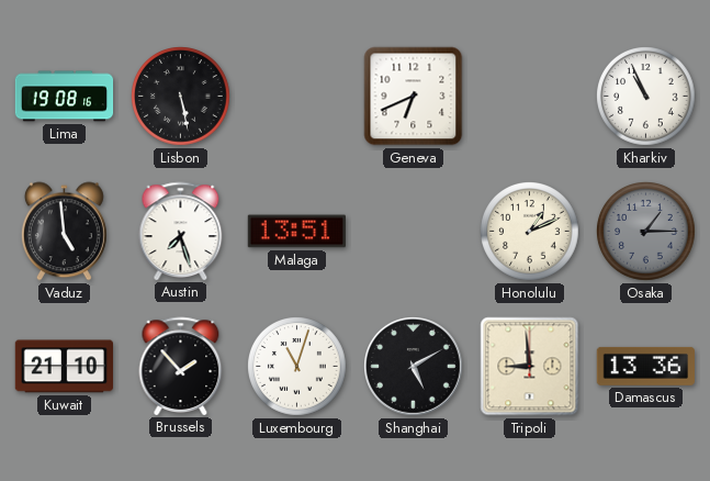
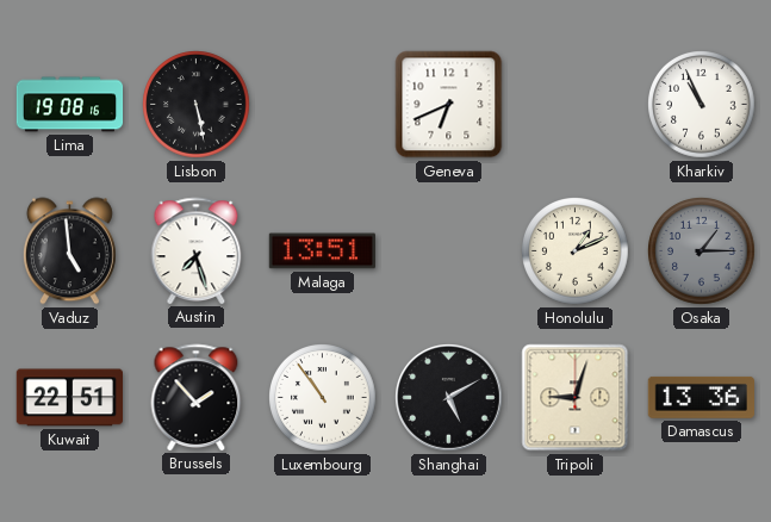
Kuwait: 21:10 -> 22:51 (69, 398)
Luxembourg: 11:03 -> 10:54 (323, 398)
Tripoli: 8:59 -> 9:03 (576, 398)
